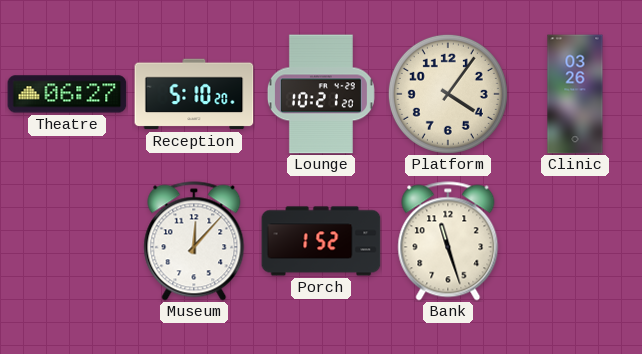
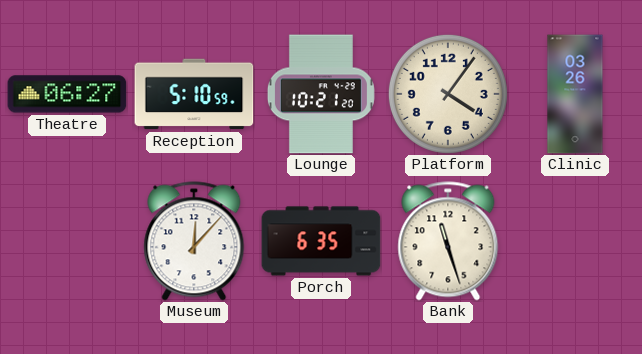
Reception: 5:10:20 -> 5:10:59 (194, 94)
Porch: 1:52 -> 6:35 (321, 241)
